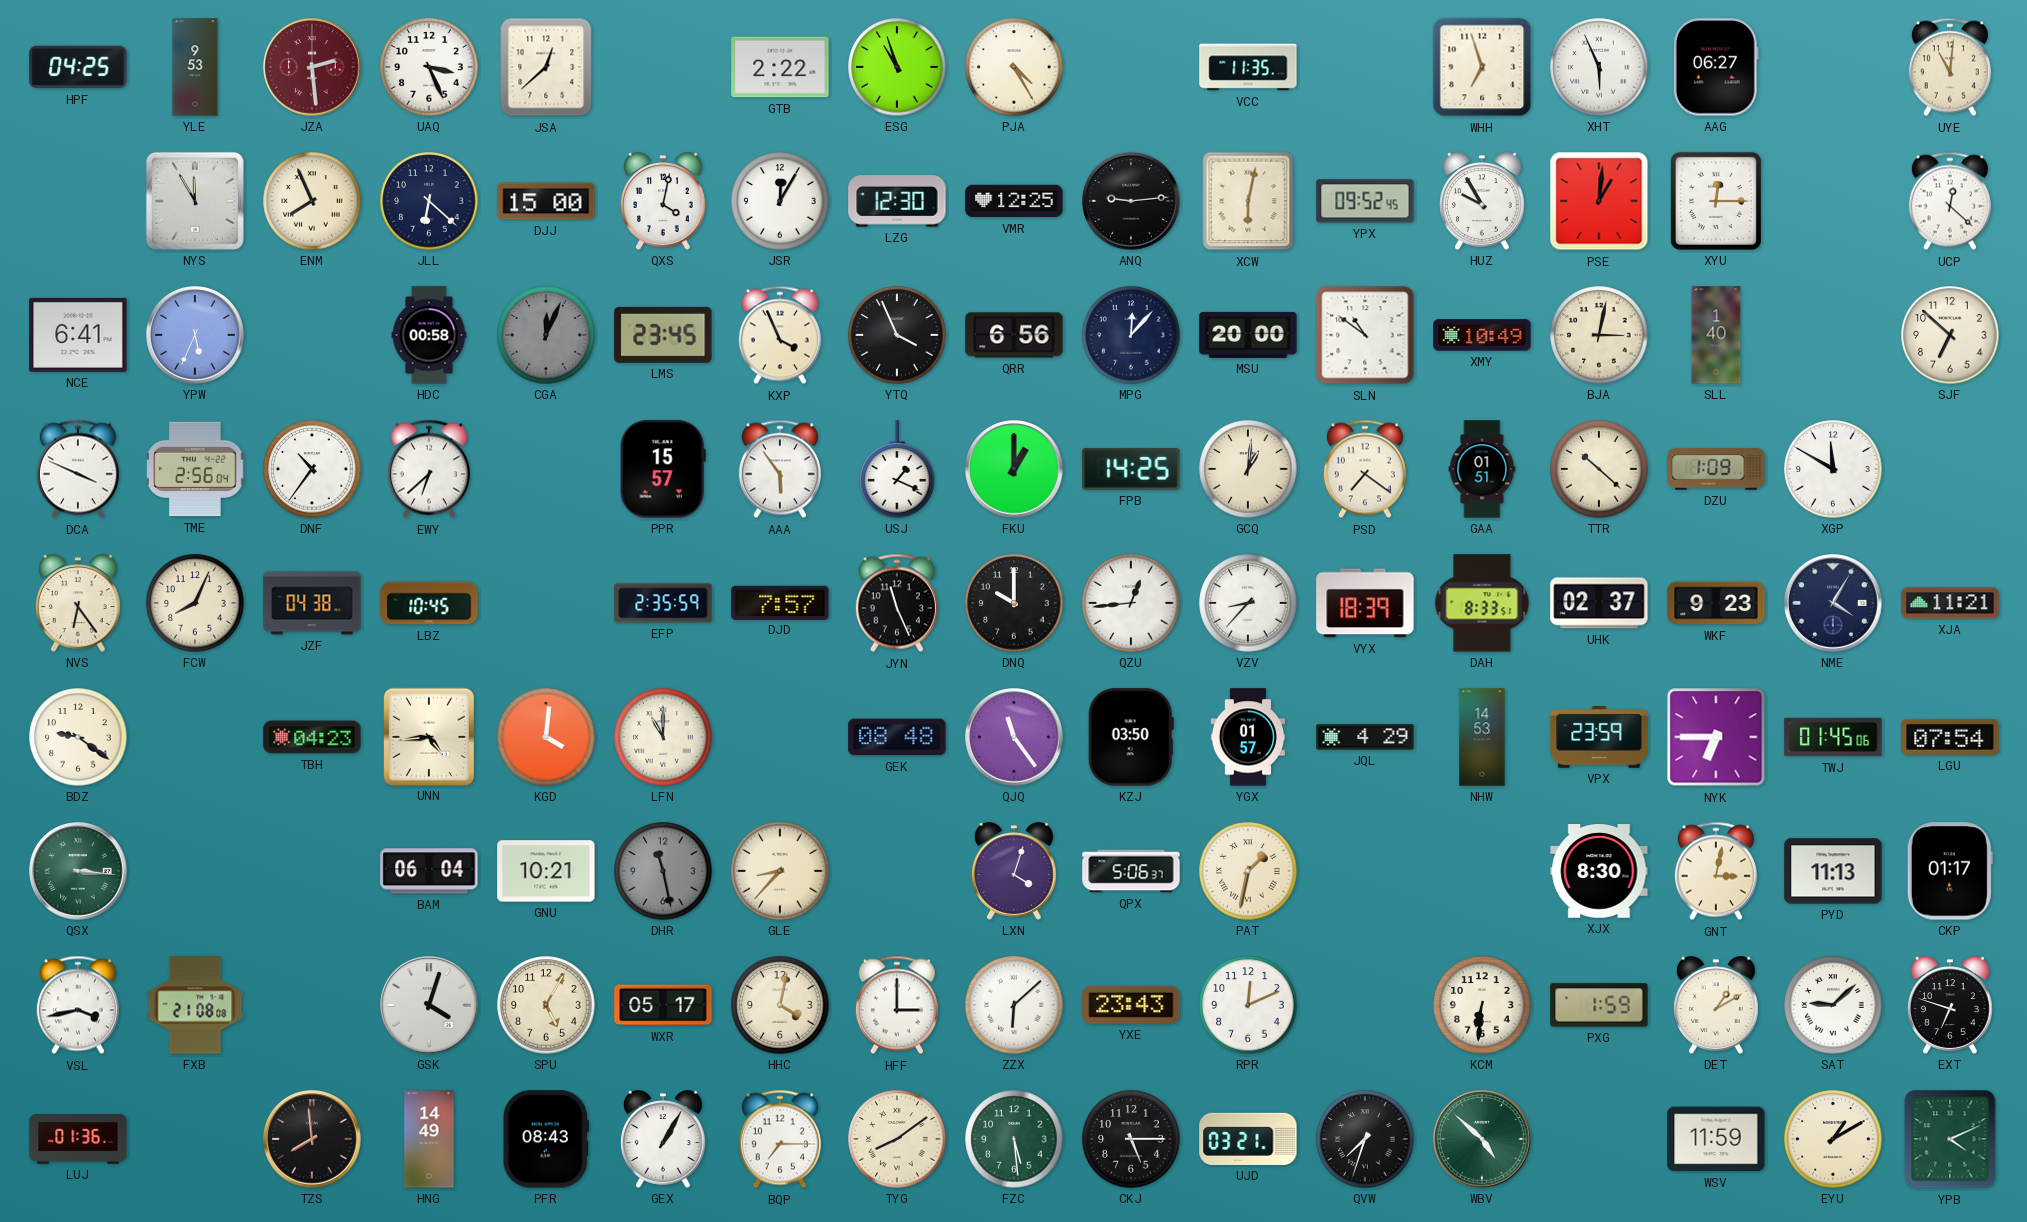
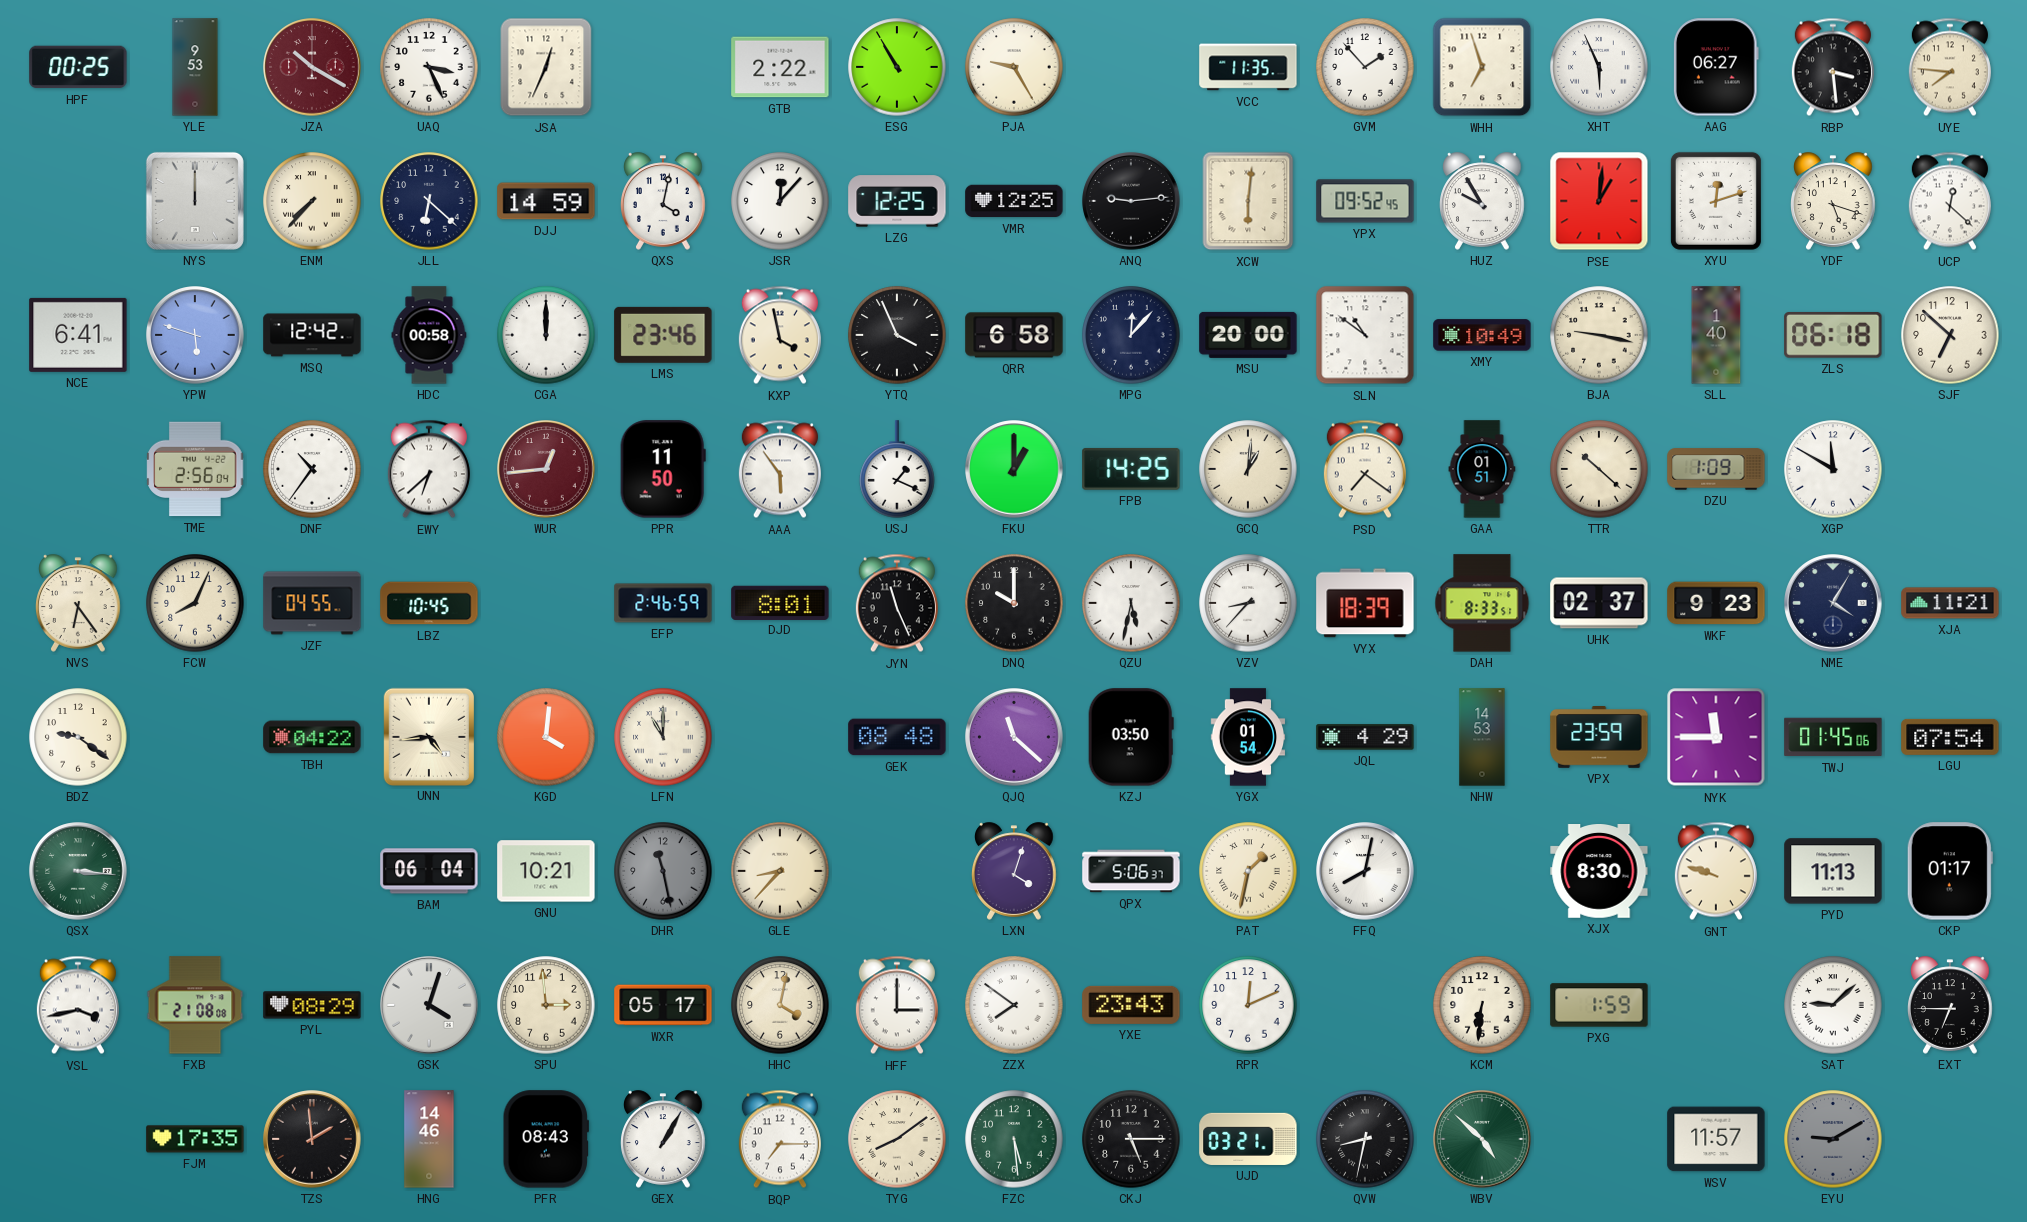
HPF: 04:25 -> 00:25 (78, 67)
JZA: 2:29 -> 10:20 (312, 67)
JSA: 12:38 -> 12:34 (546, 67)
ESG: 10:57 -> 10:55 (897, 67)
PJA: 4:25 -> 9:25 (1014, 67)
GVM: none -> 1:53 (1365, 67)
RBP: none -> 3:29 (1833, 67)
UYE: 11:01 -> 7:46 (1950, 67)
NYS: 11:55 -> 12:00 (195, 201)
ENM: 7:56 -> 7:37 (312, 201)
DJJ: 15:00 -> 14:59 (546, 201)
JSR: 12:05 -> 12:07 (780, 201)
LZG: 12:30 -> 12:25 (897, 201)
XCW: 6:02 -> 6:01 (1248, 201)
XYU: 12:15 -> 12:12 (1716, 201)
YDF: none -> 5:18 (1834, 201)
YPW: 5:34 -> 5:48 (195, 335)
MSQ: none -> 12:42 (312, 335)
CGA: 12:04 -> 12:00 (546, 335)
CGA dial: grey -> white (546, 335)
LMS: 23:45 -> 23:46 (663, 335)
KXP: 3:56 -> 3:58 (780, 335)
QRR: 6:56 -> 6:58 (1014, 335)
BJA: 3:02 -> 9:17 (1599, 335)
ZLS: none -> 06:18 (1833, 335)
DCA: 3:49 -> none (78, 469)
WUR: none -> 12:44 (546, 469)
PPR: 15:57 -> 11:50 (663, 469)
JZF: 04:38 -> 04:55 (312, 603)
EFP: 2:35 -> 2:46 (663, 603)
DJD: 7:57 -> 8:01 (780, 602)
QZU: 12:44 -> 5:32 (1131, 603)
TBH: 04:23 -> 04:22 (312, 737)
QJQ: 11:24 -> 11:22 (1014, 737)
YGX: 01:57 -> 01:54 (1248, 737)
NYK: 6:45 -> 11:45 (1716, 737)
FFQ: none -> 8:02 (1365, 871)
GNT: 3:02 -> 9:48 (1716, 871)
PYL: none -> 08:29 (312, 1005)
SPU: 5:05 -> 2:59 (546, 1005)
ZZX: 6:08 -> 7:51 (1014, 1005)
DET: 1:10 -> none (1717, 1005)
EXT: 6:48 -> 6:45 (1951, 1005)
LUJ: 01:36 -> none (78, 1140)
FJM: none -> 17:35 (195, 1139)
TZS: 7:59 -> 1:59 (312, 1139)
HNG: 14:49 -> 14:46 (429, 1139)
QVW: 7:33 -> 8:32 (1365, 1139)
WSV: 11:59 -> 11:57 (1716, 1139)
EYU: 1:10 -> 9:10 (1833, 1139)
EYU dial: cream -> grey (1833, 1139)
YPB: 4:11 -> none (1950, 1139)
